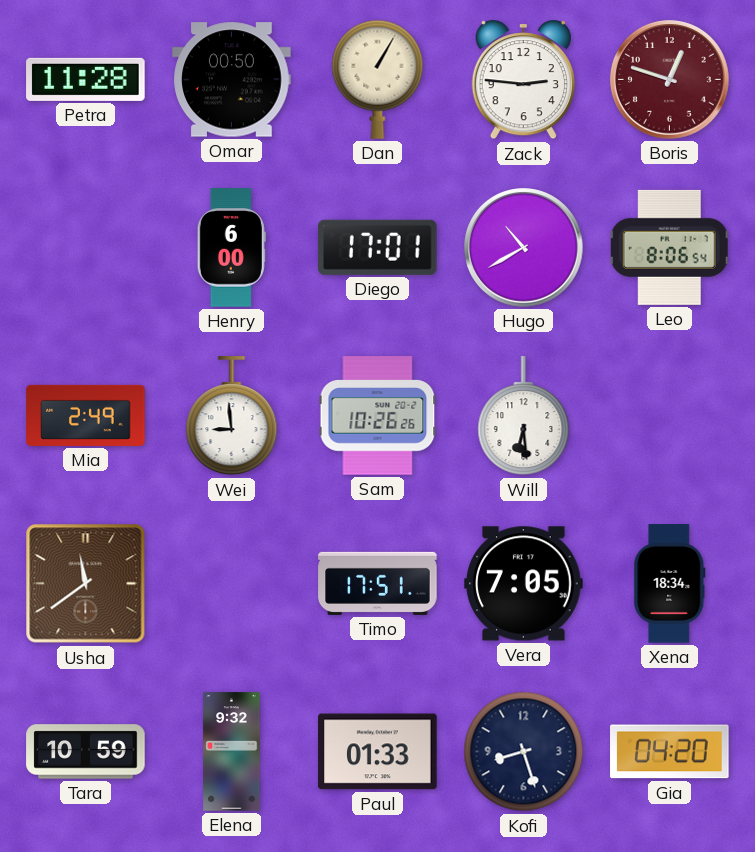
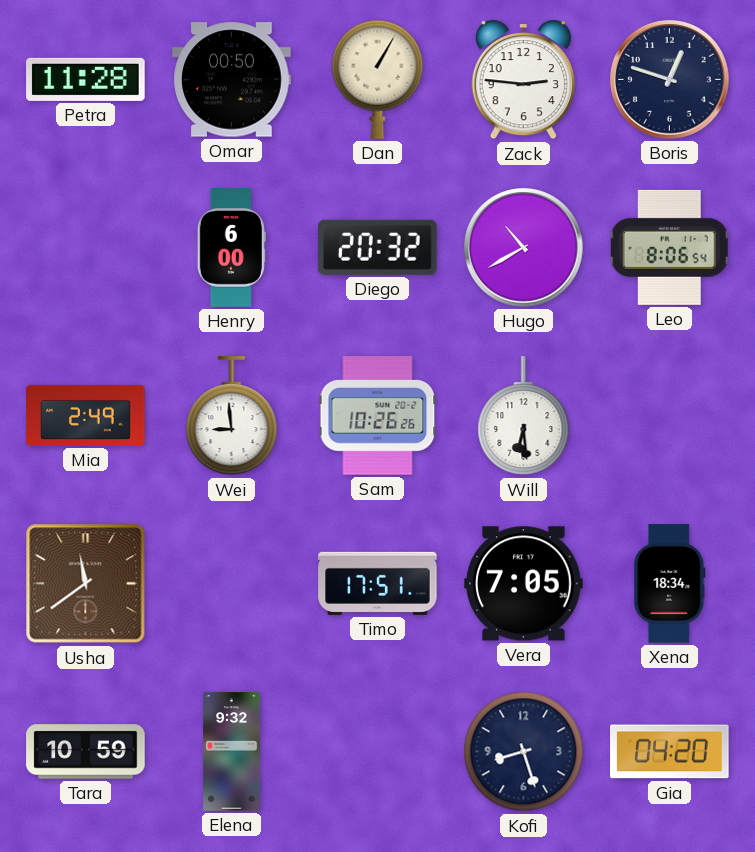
Boris dial: burgundy -> navy (670, 80)
Diego: 17:01 -> 20:32 (377, 247)
Paul: 01:33 -> none (378, 752)
